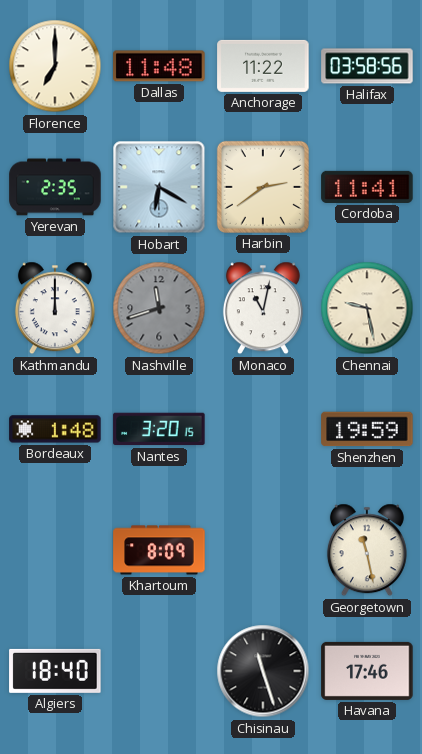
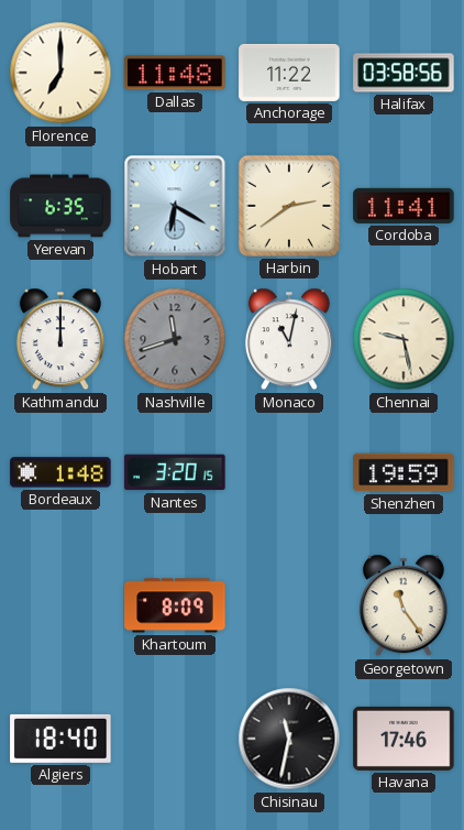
Yerevan: 2:35 -> 6:35 (60, 206)
Georgetown: 11:28 -> 11:24 (404, 605)
Chisinau: 11:27 -> 11:32 (289, 739)
